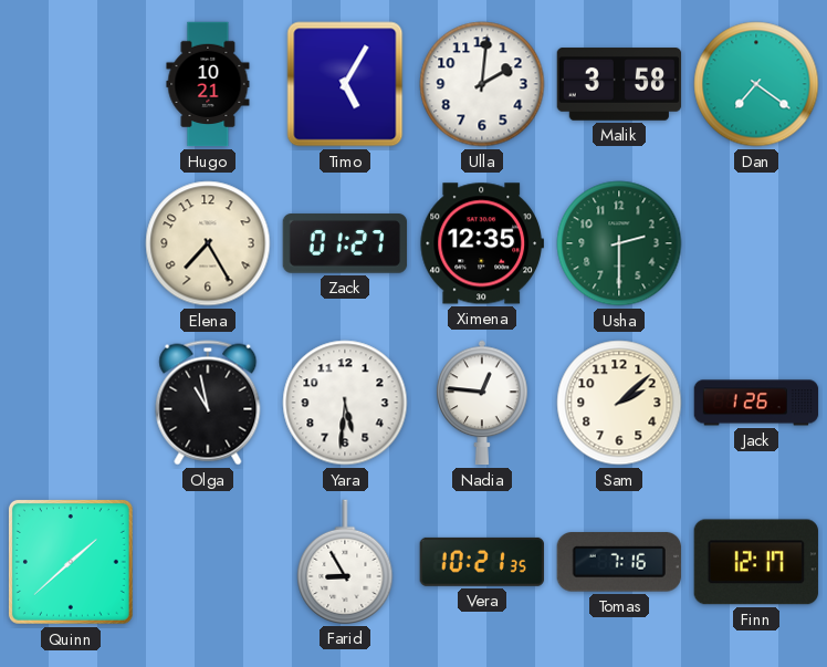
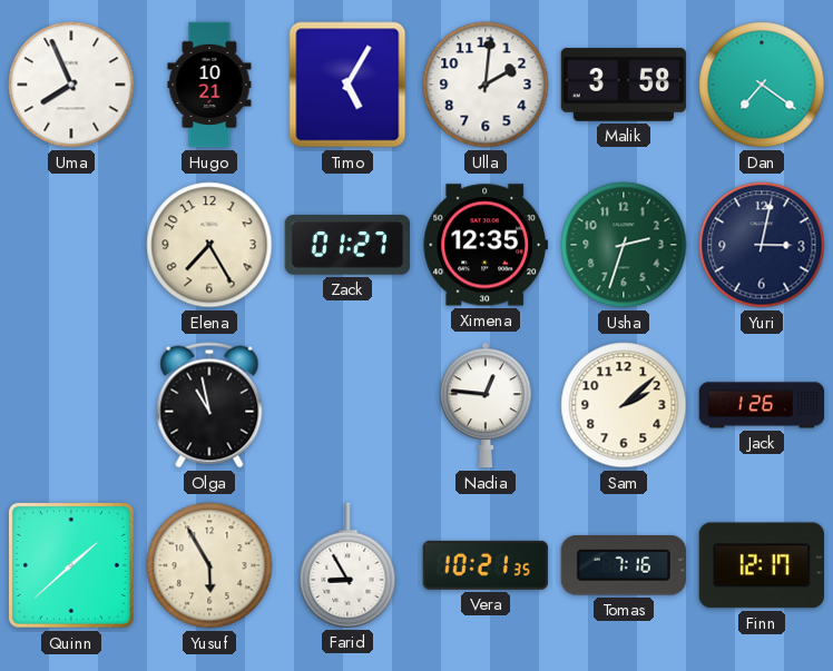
Uma: none -> 7:56 (71, 85)
Usha: 2:30 -> 2:33 (624, 245)
Yuri: none -> 3:02 (762, 245)
Yara: 5:31 -> none (345, 403)
Yusuf: none -> 5:55 (209, 565)
